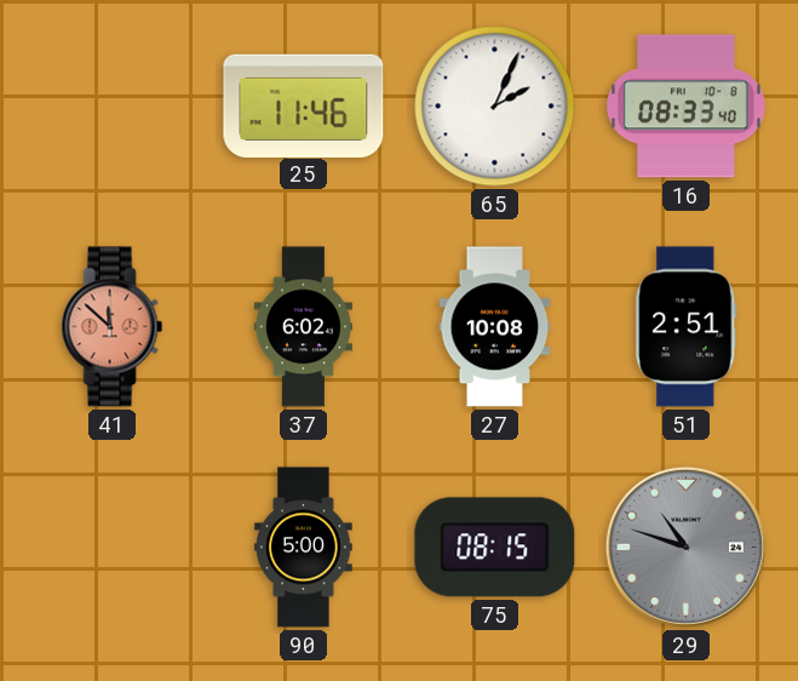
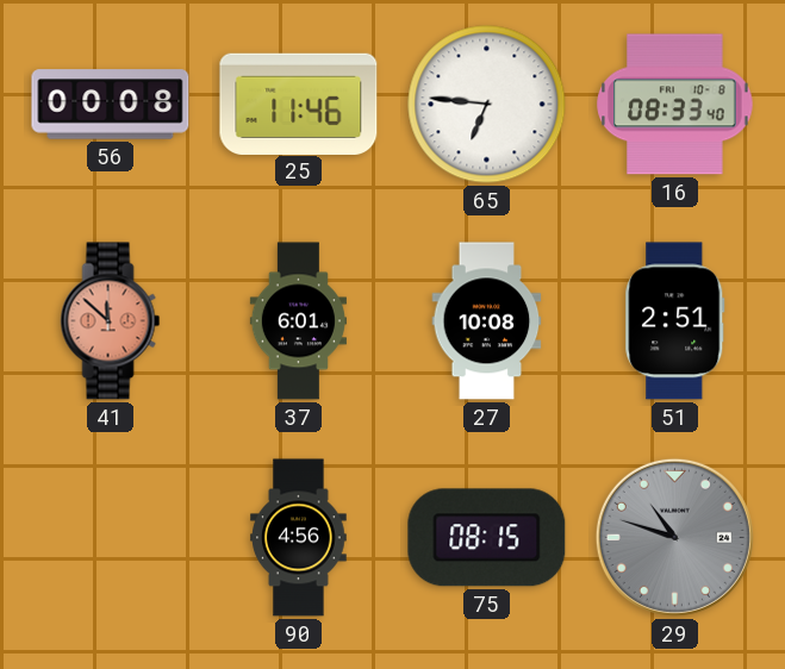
56: none -> 00:08 (111, 105)
65: 2:04 -> 6:46 (487, 105)
37: 6:02 -> 6:01 (298, 321)
90: 5:00 -> 4:56 (299, 538)
